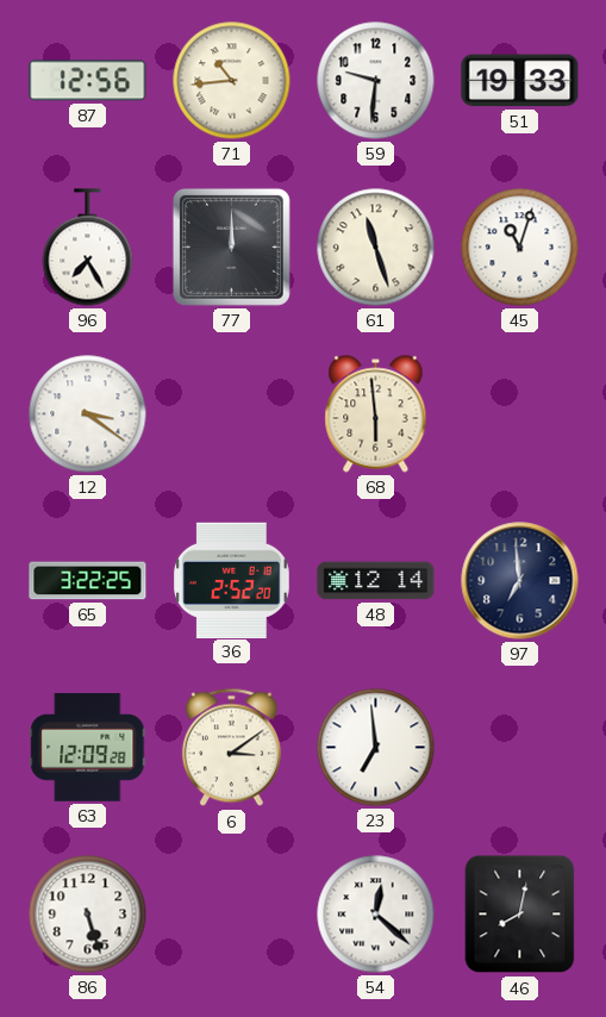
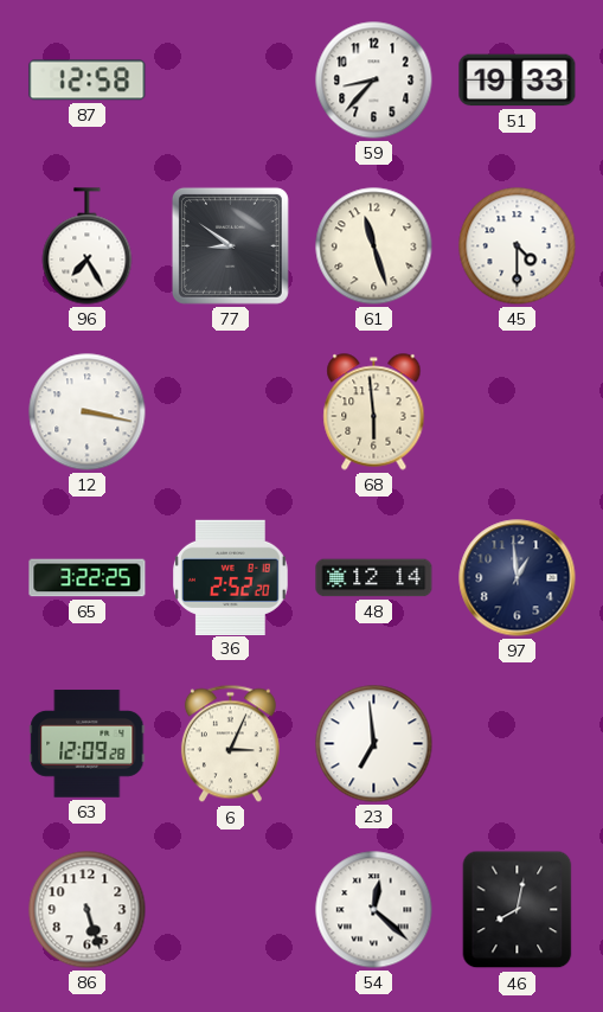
87: 12:56 -> 12:58 (88, 81)
71: 10:44 -> none (232, 81)
59: 9:31 -> 8:37 (374, 81)
77: 12:00 -> 8:51 (230, 245)
45: 11:03 -> 4:30 (518, 246)
12: 3:21 -> 3:17 (88, 412)
97: 6:59 -> 12:59 (518, 578)
6: 3:09 -> 3:04 (230, 744)
